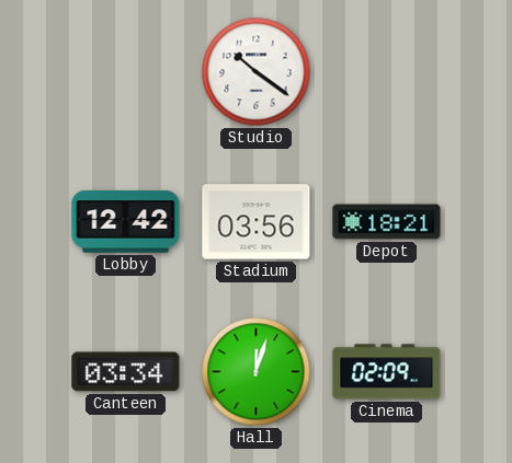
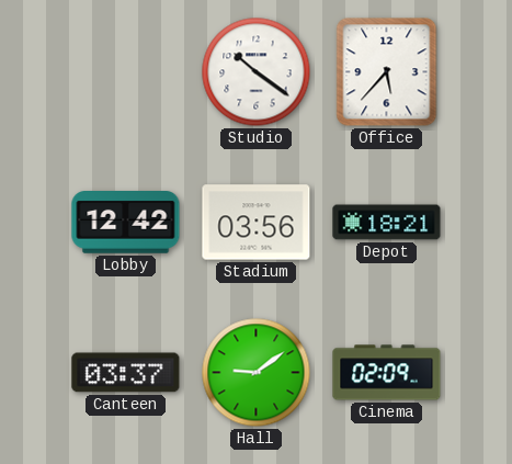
Office: none -> 5:37 (387, 72)
Canteen: 03:34 -> 03:37 (126, 373)
Hall: 12:03 -> 9:09 (257, 373)
